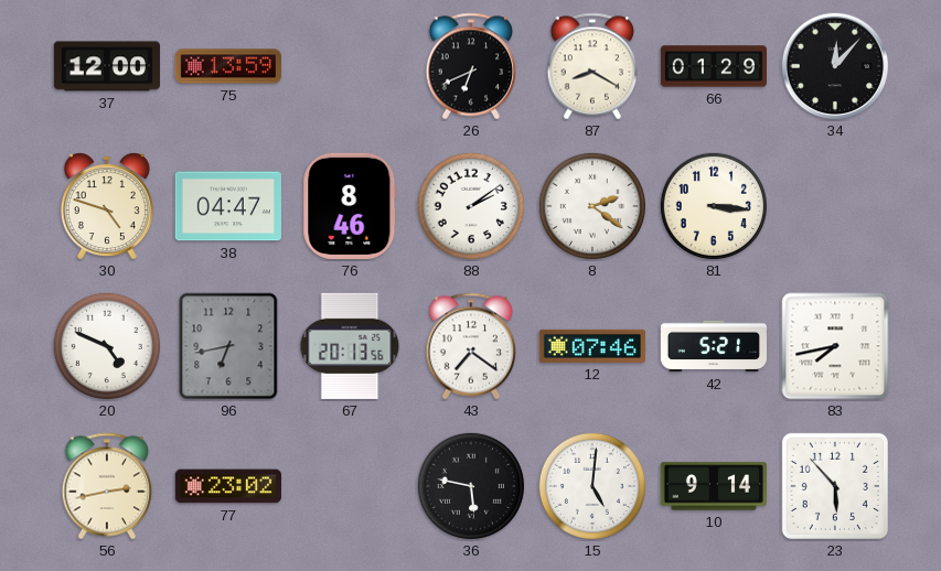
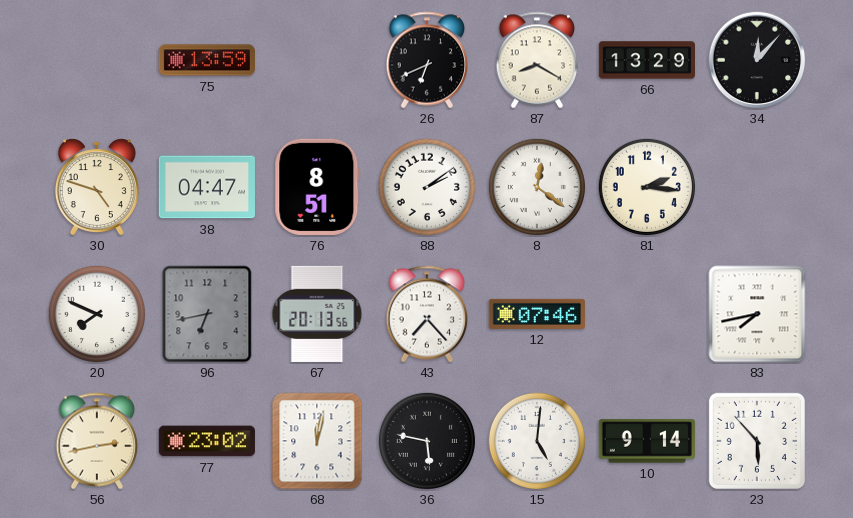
37: 12:00 -> none (107, 66)
66: 01:29 -> 13:29 (646, 60)
76: 8:46 -> 8:51 (317, 187)
8: 2:21 -> 12:21 (537, 187)
81: 3:16 -> 2:16 (647, 187)
20: 4:49 -> 7:49 (97, 314)
43: 7:21 -> 7:23 (427, 314)
42: 5:21 -> none (713, 346)
68: none -> 12:02 (317, 441)
